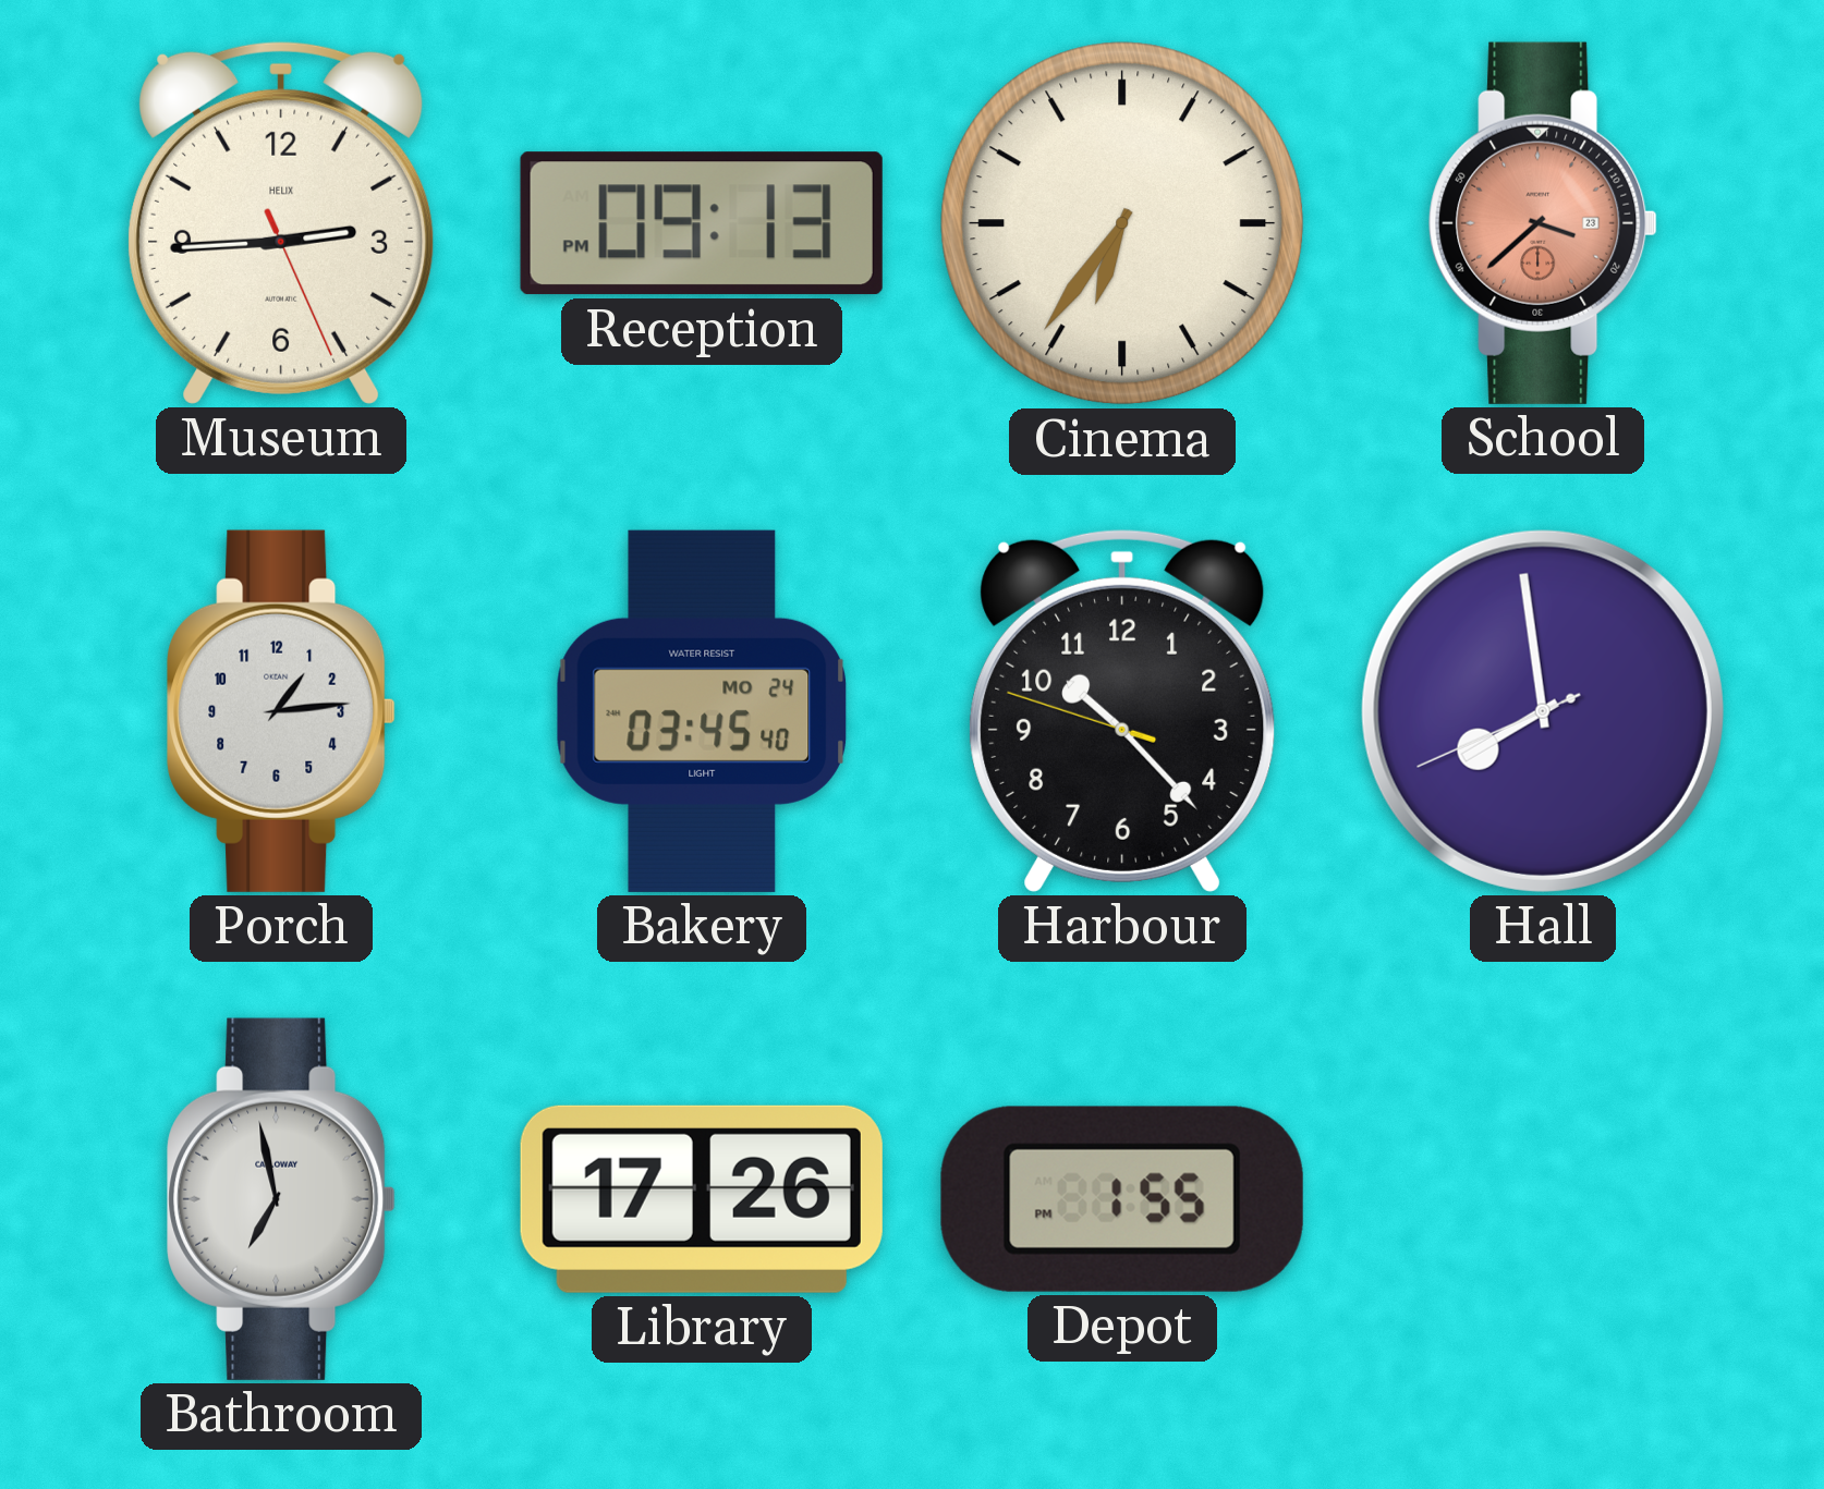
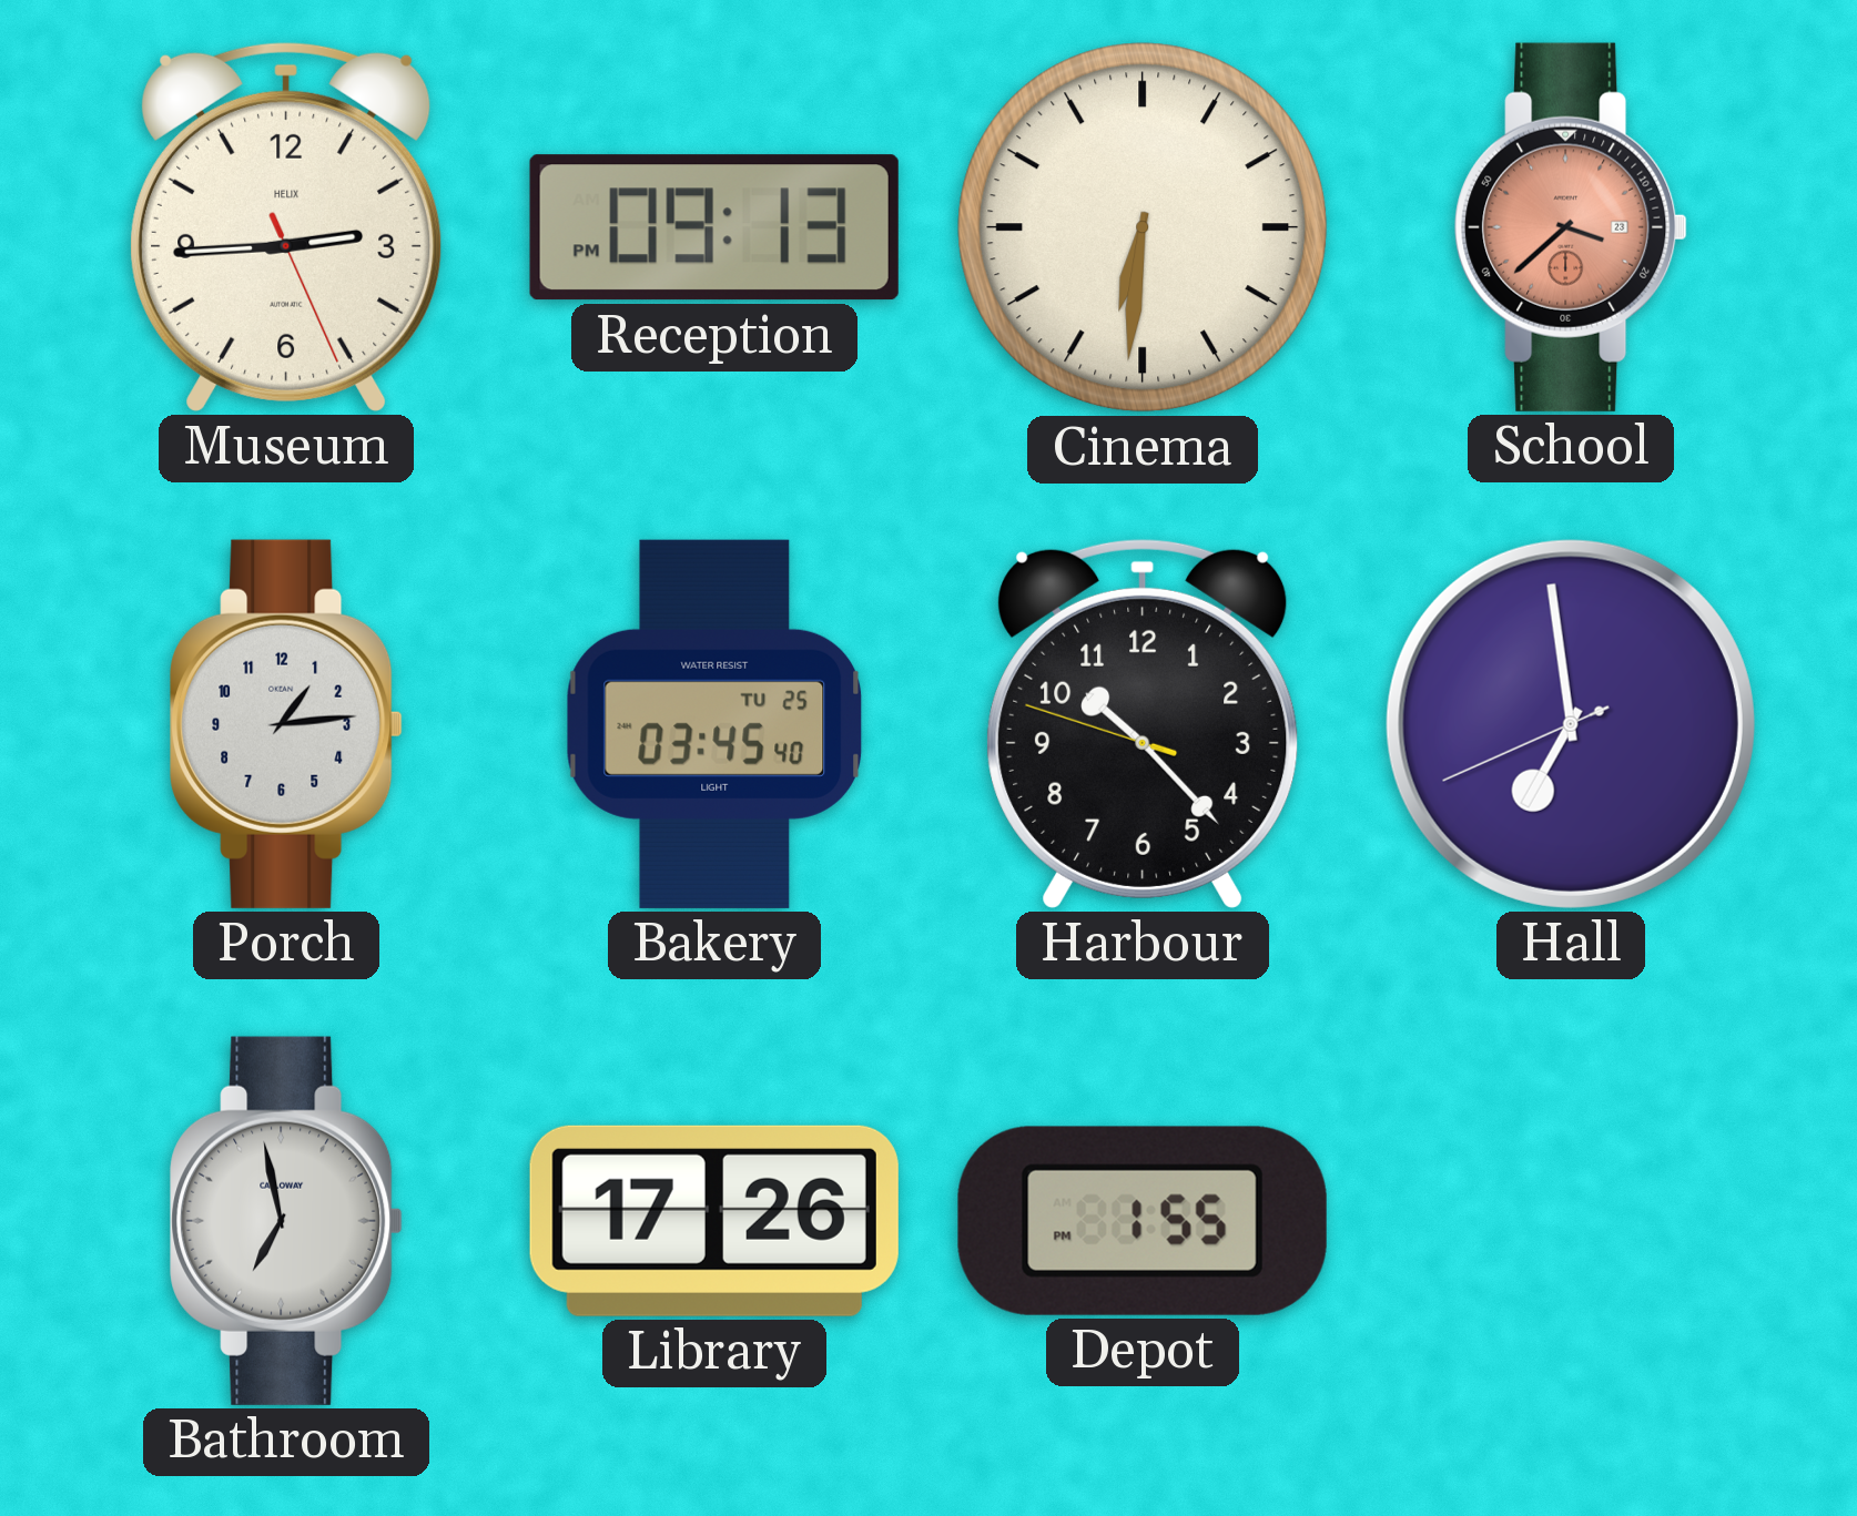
Cinema: 6:36 -> 6:31 (1143, 227)
Bakery date: MO 24 -> TU 25 (714, 724)
Hall: 7:58 -> 6:58 (1571, 724)
